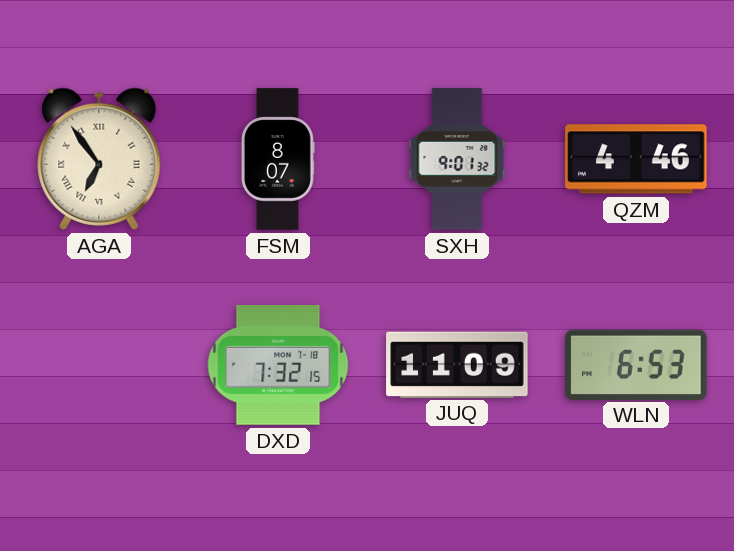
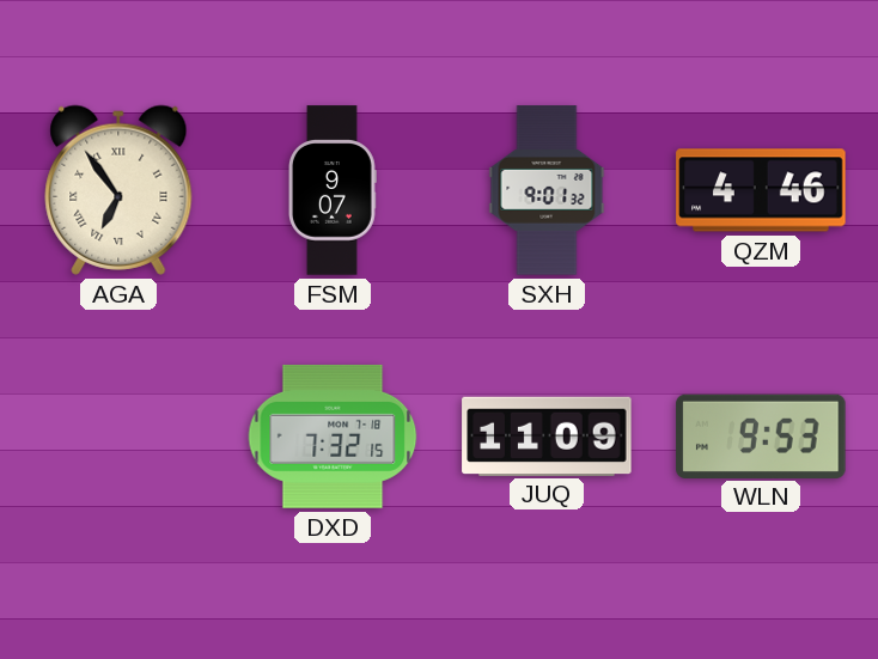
FSM: 8:07 -> 9:07 (333, 190)
WLN: 6:53 -> 9:53 (761, 435)
